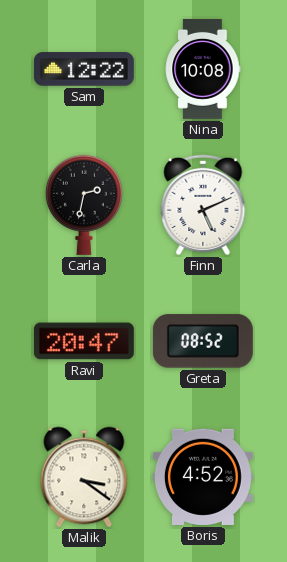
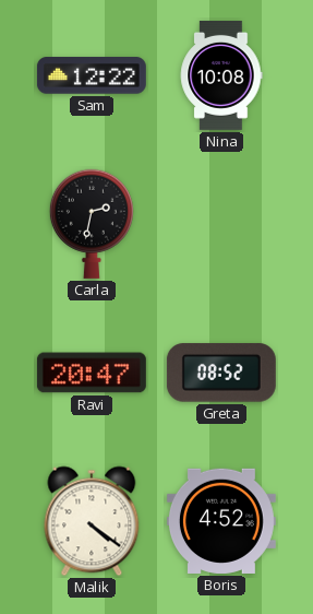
Finn: 5:11 -> none (203, 205)
Malik: 3:21 -> 4:21 (92, 521)
